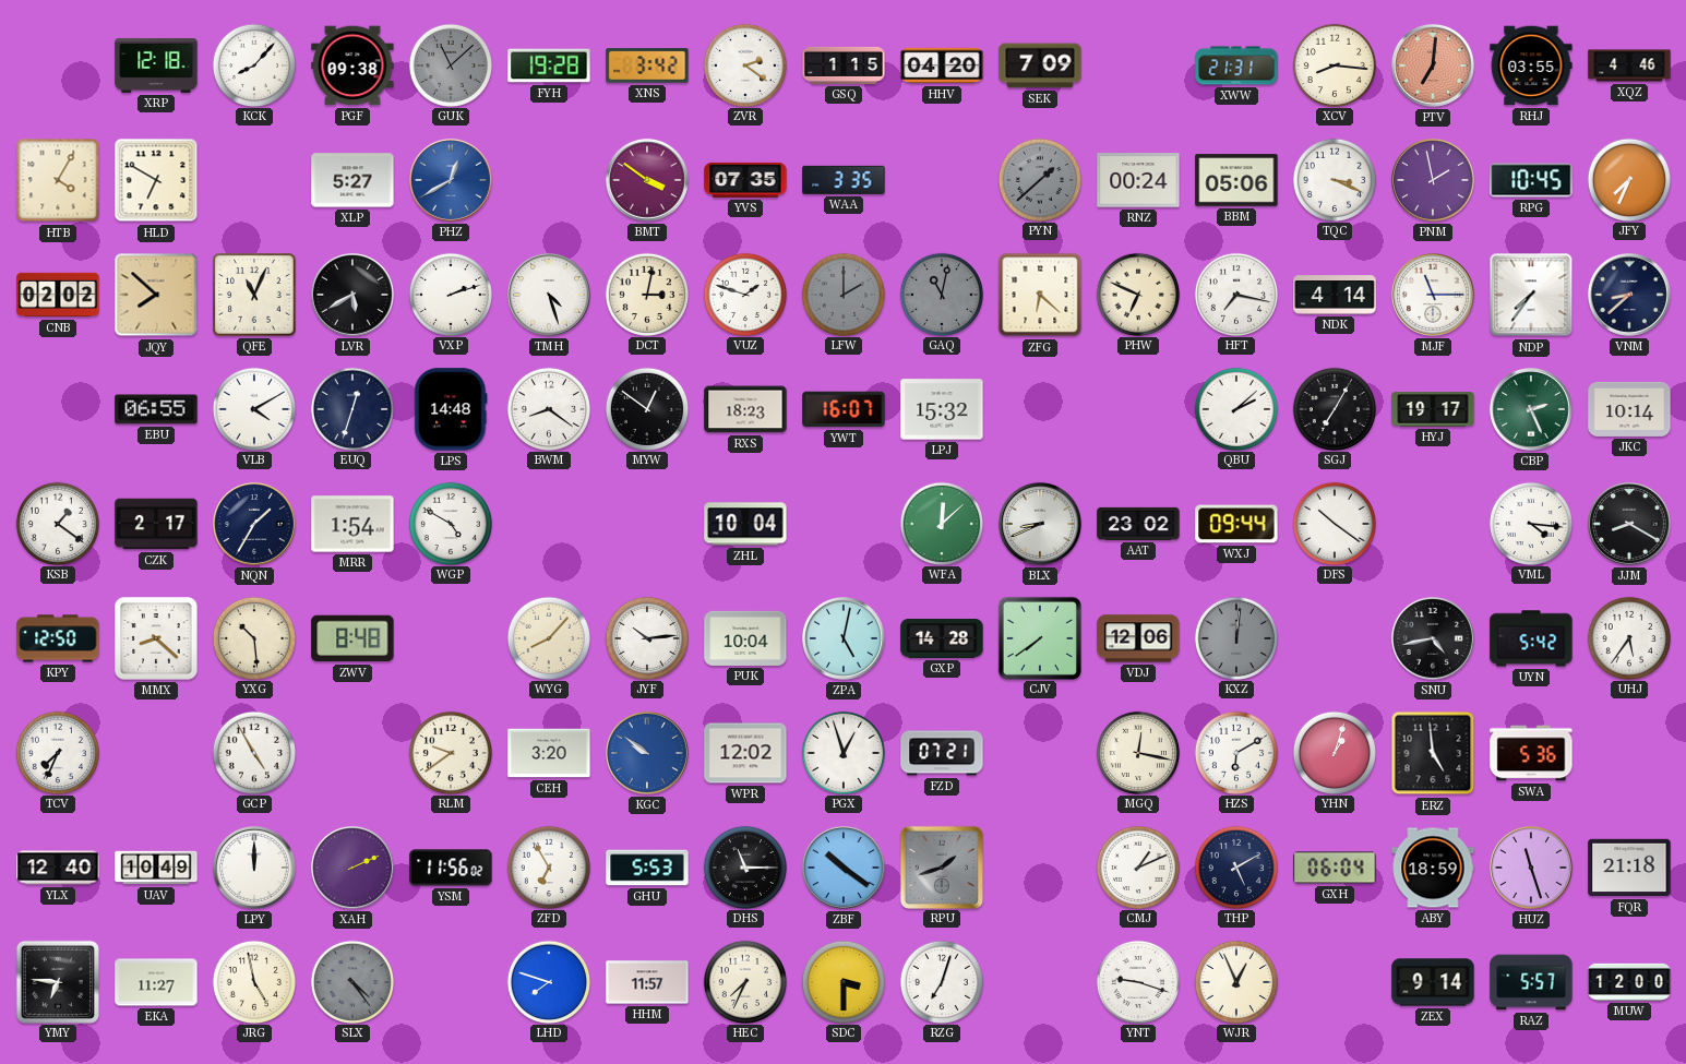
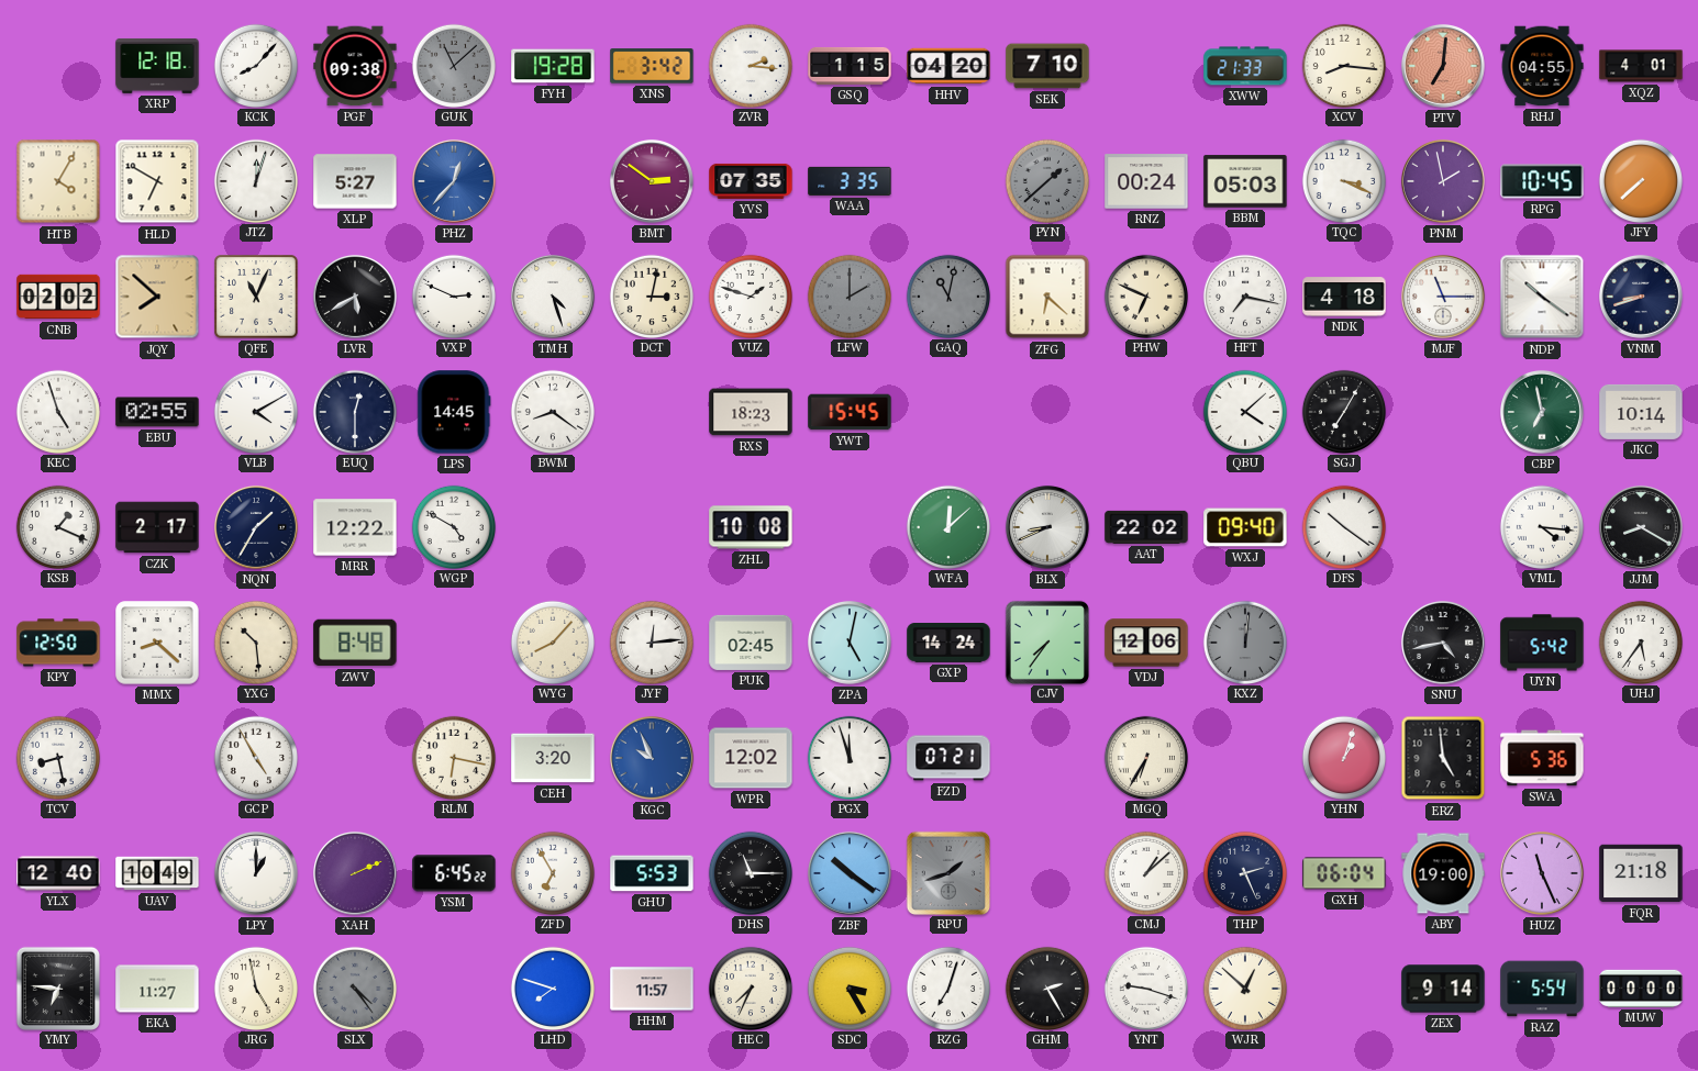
ZVR: 2:21 -> 2:16 (750, 65)
SEK: 7:09 -> 7:10 (1047, 66)
XWW: 21:31 -> 21:33 (1245, 66)
RHJ: 03:55 -> 04:55 (1542, 66)
XQZ: 4:46 -> 4:01 (1641, 66)
JTZ: none -> 12:03 (255, 180)
PHZ: 12:40 -> 12:37 (454, 181)
BMT: 3:51 -> 2:51 (652, 181)
BBM: 05:06 -> 05:03 (1245, 181)
JFY: 7:34 -> 7:38 (1640, 180)
VXP: 2:12 -> 2:49 (453, 295)
NDK: 4:14 -> 4:18 (1344, 297)
NDP: 7:36 -> 10:21 (1542, 297)
VNM: 8:38 -> 8:42 (1641, 297)
KEC: none -> 4:57 (57, 411)
EBU: 06:55 -> 02:55 (157, 412)
EUQ: 12:33 -> 12:30 (354, 411)
LPS: 14:48 -> 14:45 (454, 412)
MYW: 12:51 -> none (646, 408)
YWT: 16:07 -> 15:45 (850, 412)
LPJ: 15:32 -> none (942, 409)
QBU: 2:08 -> 4:08 (1244, 411)
HYJ: 19:17 -> none (1433, 409)
CBP: 2:26 -> 6:58 (1542, 412)
KSB: 1:21 -> 1:19 (57, 526)
MRR: 1:54 -> 12:22 (355, 527)
ZHL: 10:04 -> 10:08 (751, 527)
AAT: 23:02 -> 22:02 (1146, 527)
WXJ: 09:44 -> 09:40 (1245, 527)
JYF: 10:14 -> 12:14 (651, 642)
PUK: 10:04 -> 02:45 (751, 643)
GXP: 14:28 -> 14:24 (948, 644)
CJV: 7:39 -> 7:36 (1047, 642)
TCV: 7:34 -> 8:28 (57, 757)
RLM: 9:39 -> 6:17 (453, 757)
KGC: 9:51 -> 9:56 (652, 758)
PGX: 12:57 -> 11:57 (848, 757)
MGQ: 12:17 -> 6:35 (1145, 757)
HZS: 6:10 -> none (1235, 752)
LPY: 12:00 -> 1:00 (256, 873)
YSM: 11:56 -> 6:45 (454, 873)
CMJ: 1:11 -> 1:08 (1145, 872)
THP: 5:10 -> 2:26 (1244, 872)
ABY: 18:59 -> 19:00 (1443, 873)
HUZ: 11:27 -> 11:26 (1542, 873)
SDC: 3:30 -> 3:25 (848, 988)
GHM: none -> 2:25 (1046, 988)
WJR: 12:56 -> 12:52 (1244, 988)
RAZ: 5:57 -> 5:54 (1542, 989)
MUW: 12:00 -> 00:00 (1641, 989)
